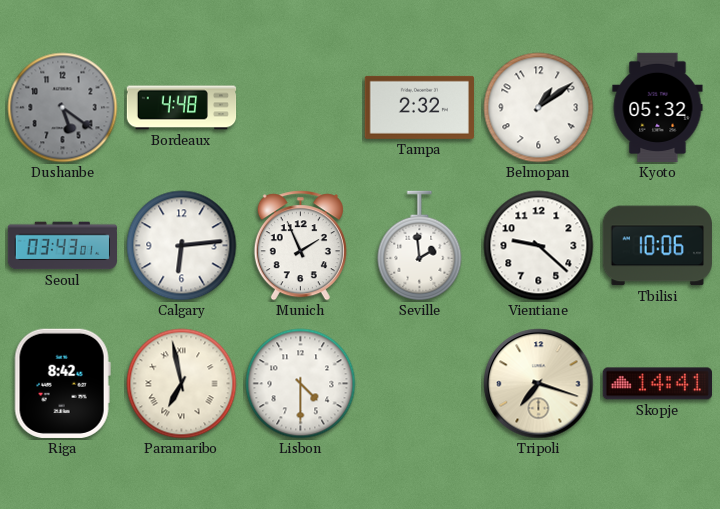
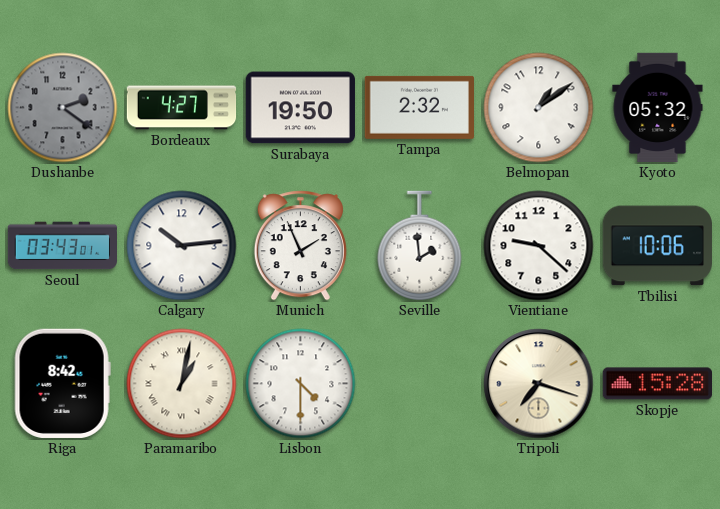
Dushanbe: 5:21 -> 2:21 (63, 108)
Bordeaux: 4:48 -> 4:27 (182, 108)
Surabaya: none -> 19:50 (300, 108)
Calgary: 6:14 -> 10:14 (182, 246)
Paramaribo: 6:58 -> 1:02 (182, 384)
Skopje: 14:41 -> 15:28 (657, 384)
